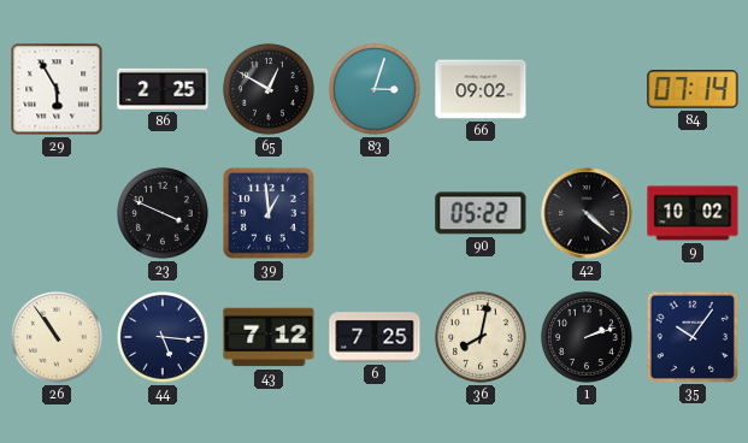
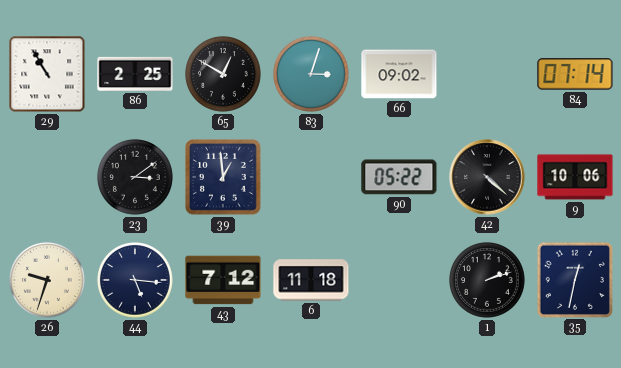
29: 5:55 -> 10:55 (47, 74)
23: 3:49 -> 3:09 (135, 177)
9: 10:02 -> 10:06 (575, 177)
26: 10:54 -> 9:33 (47, 280)
6: 7:25 -> 11:18 (311, 280)
36: 8:02 -> none (481, 337)
35: 10:06 -> 12:32 (574, 279)
